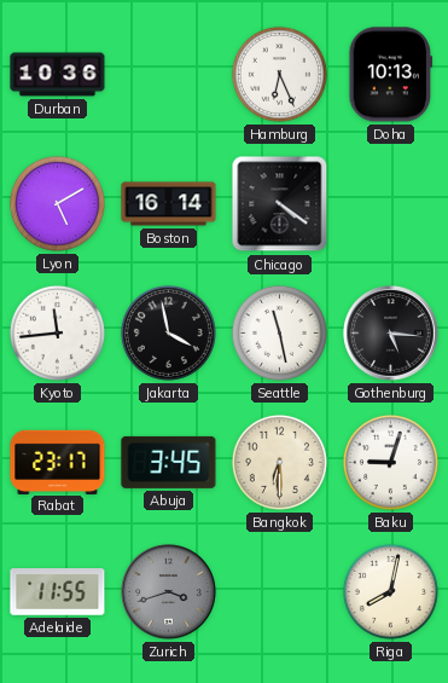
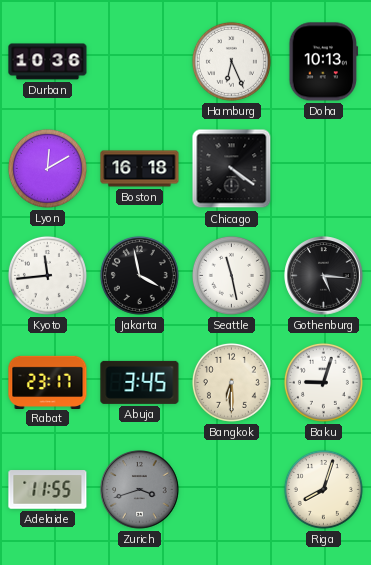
Lyon: 5:10 -> 12:10 (47, 168)
Boston: 16:14 -> 16:18 (140, 169)
Riga: 8:02 -> 8:03 (323, 489)
